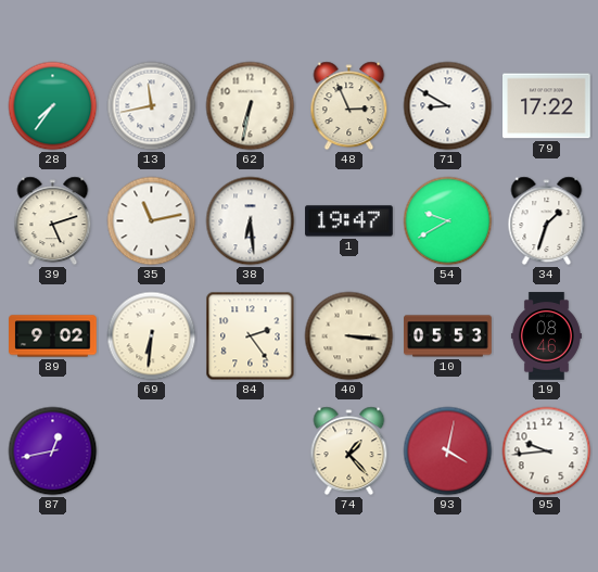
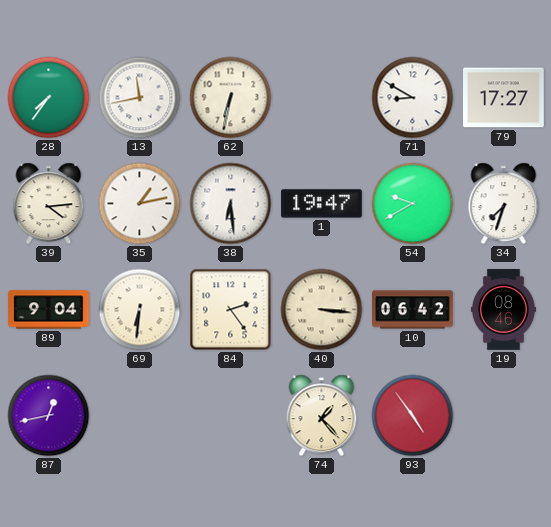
48: 2:56 -> none (349, 106)
79: 17:22 -> 17:27 (504, 98)
39: 5:12 -> 4:14 (49, 204)
35: 11:13 -> 1:13 (140, 204)
34: 1:33 -> 7:33 (504, 204)
89: 9:02 -> 9:04 (49, 310)
10: 05:53 -> 06:42 (413, 310)
93: 4:02 -> 4:54 (413, 416)
95: 9:44 -> none (547, 452)
